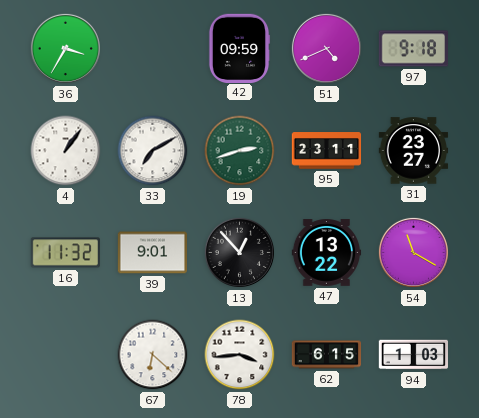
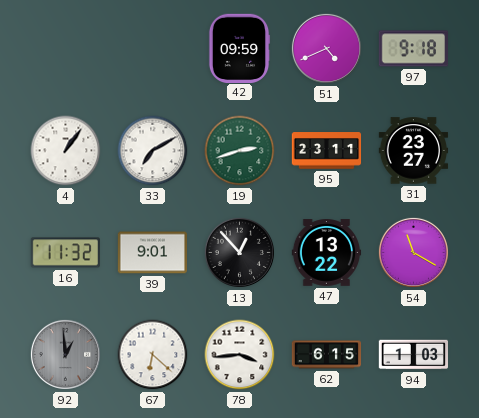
36: 3:35 -> none (65, 48)
92: none -> 12:59 (65, 354)
